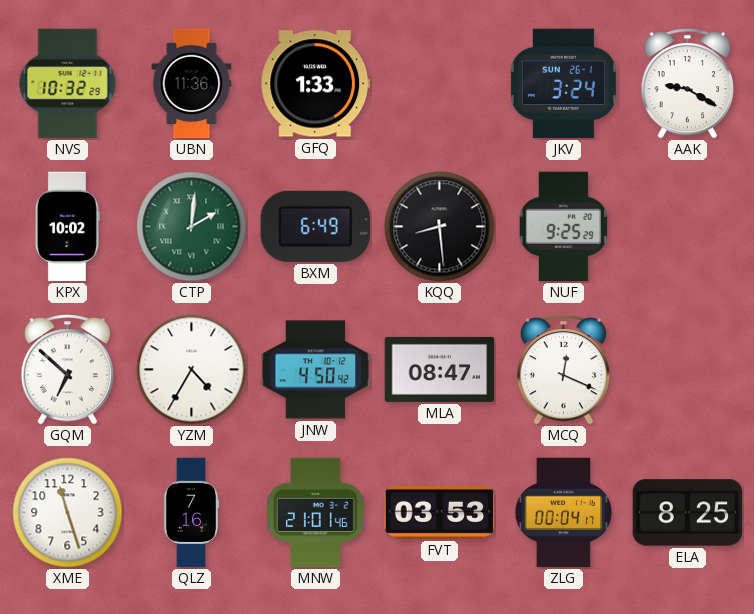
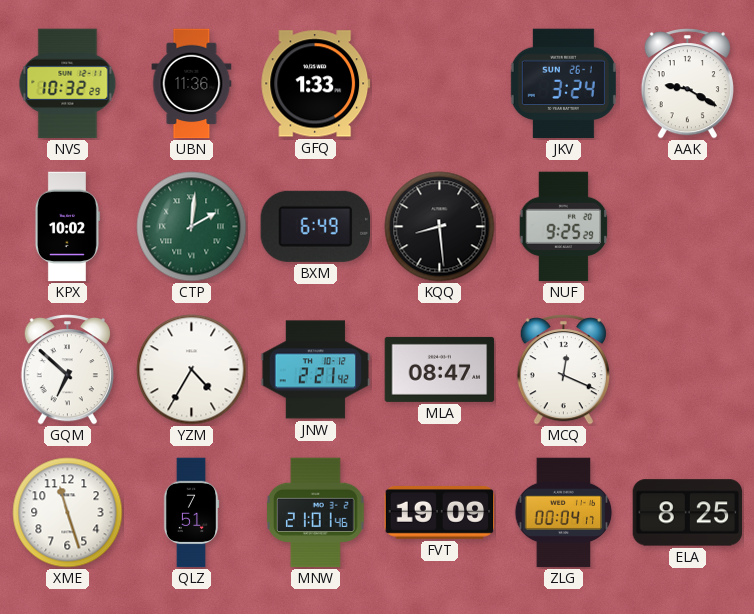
JNW: 4:50 -> 2:21 (316, 370)
QLZ: 7:16 -> 7:51 (191, 513)
FVT: 03:53 -> 19:09 (440, 513)
